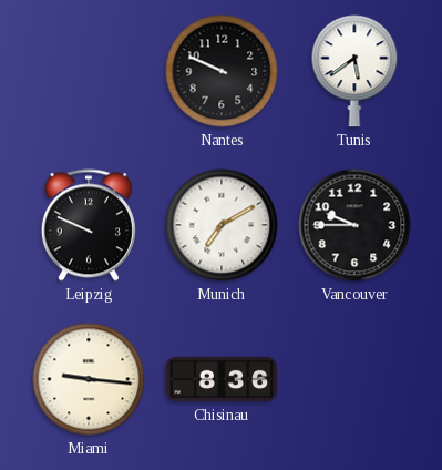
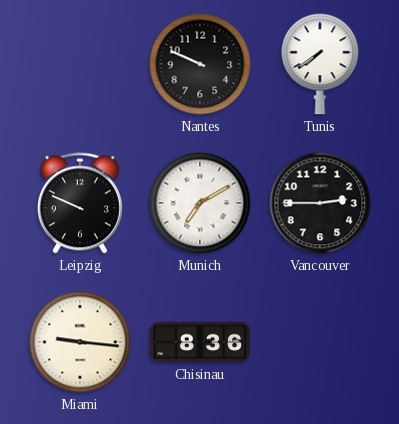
Tunis: 5:39 -> 7:39 (320, 64)
Vancouver: 9:45 -> 2:45 (320, 203)
